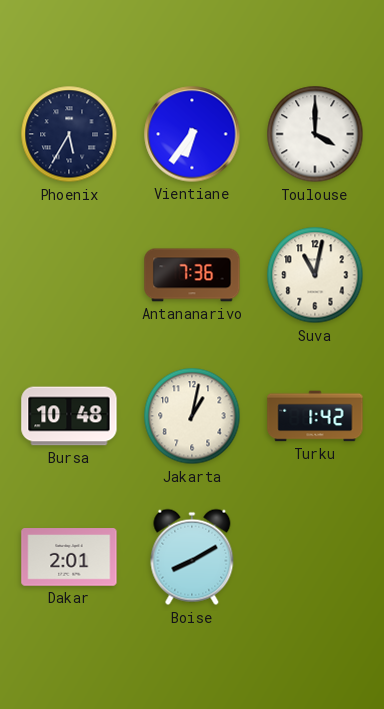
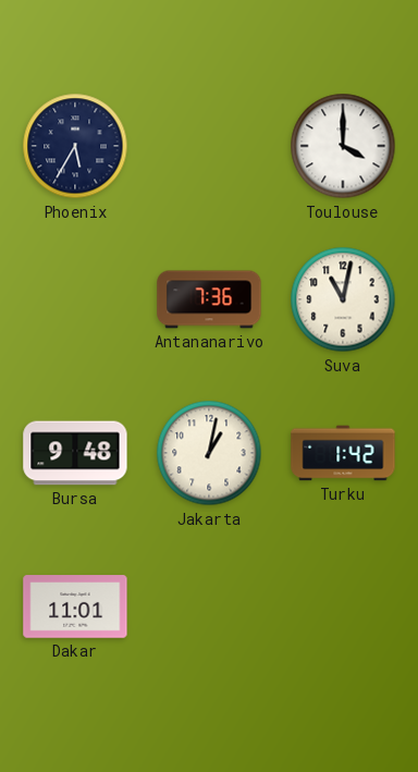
Vientiane: 6:36 -> none (192, 134)
Bursa: 10:48 -> 9:48 (75, 453)
Dakar: 2:01 -> 11:01 (75, 606)
Boise: 8:10 -> none (192, 557)
